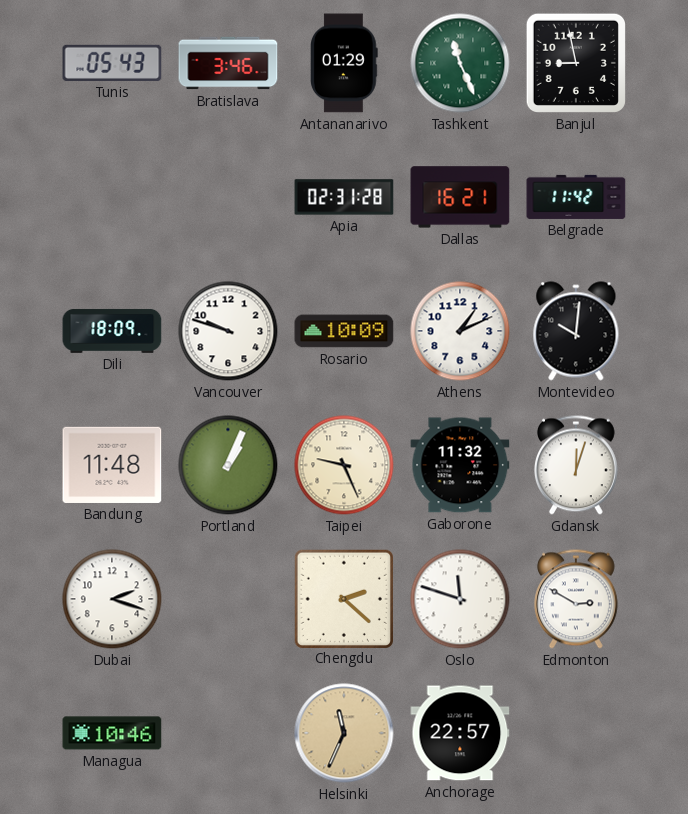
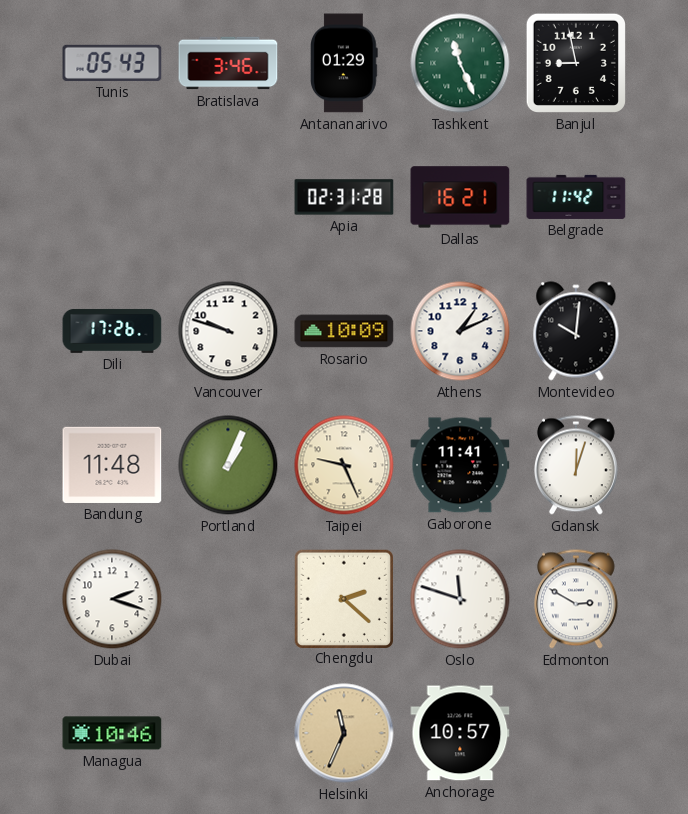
Dili: 18:09 -> 17:26 (112, 331)
Gaborone: 11:32 -> 11:41 (460, 465)
Anchorage: 22:57 -> 10:57 (460, 733)
